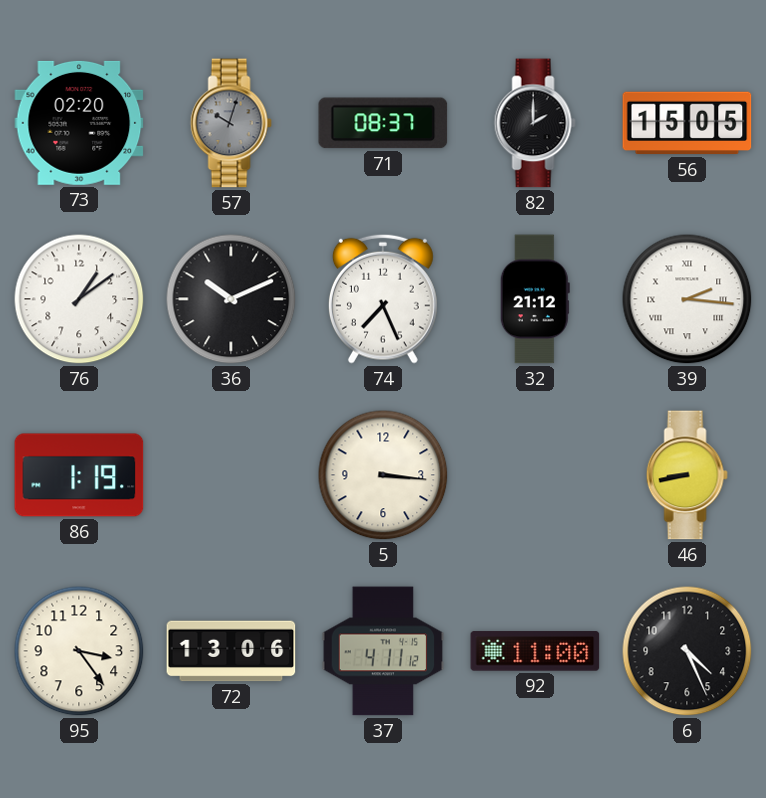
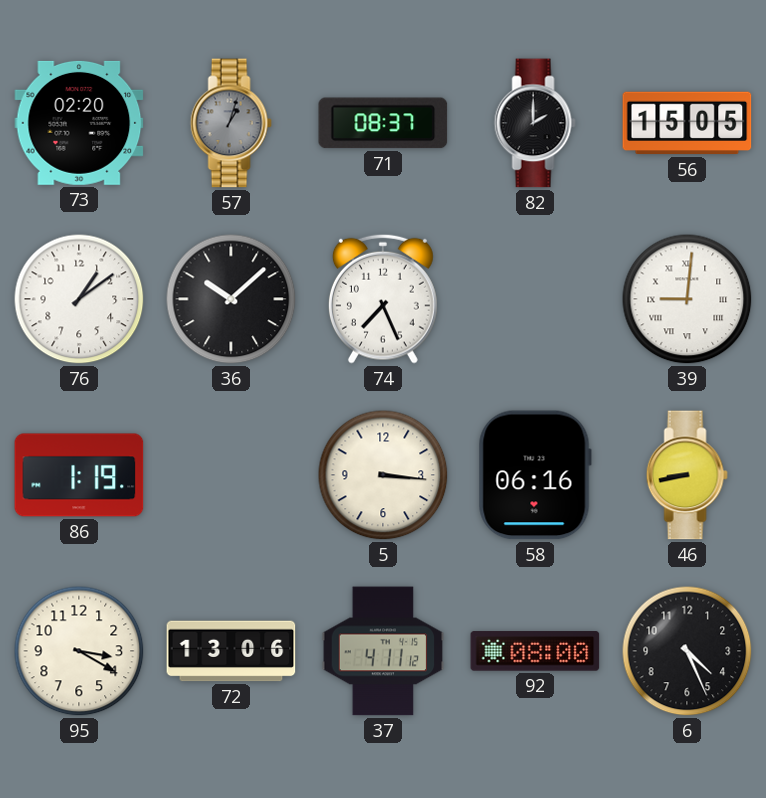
57: 10:03 -> 1:03 (231, 123)
36: 10:11 -> 10:08 (231, 299)
32: 21:12 -> none (535, 299)
39: 2:16 -> 9:01 (687, 299)
58: none -> 06:16 (535, 475)
95: 3:24 -> 3:20 (79, 651)
92: 11:00 -> 08:00 (535, 651)
